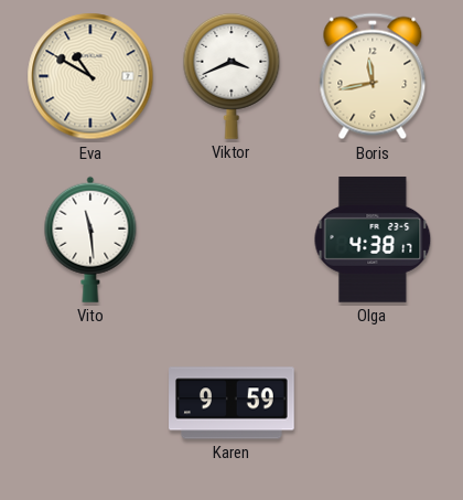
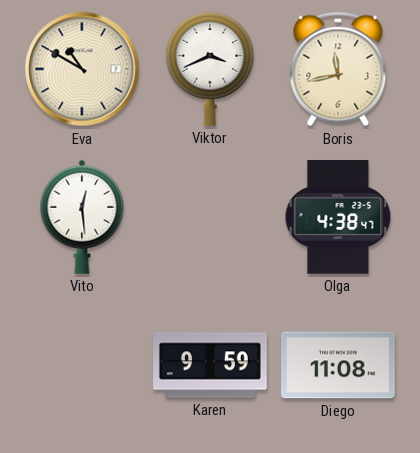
Vito: 11:29 -> 12:29 (82, 217)
Olga: 4:38:17 -> 4:38:47 (338, 218)
Diego: none -> 11:08 (339, 365)
